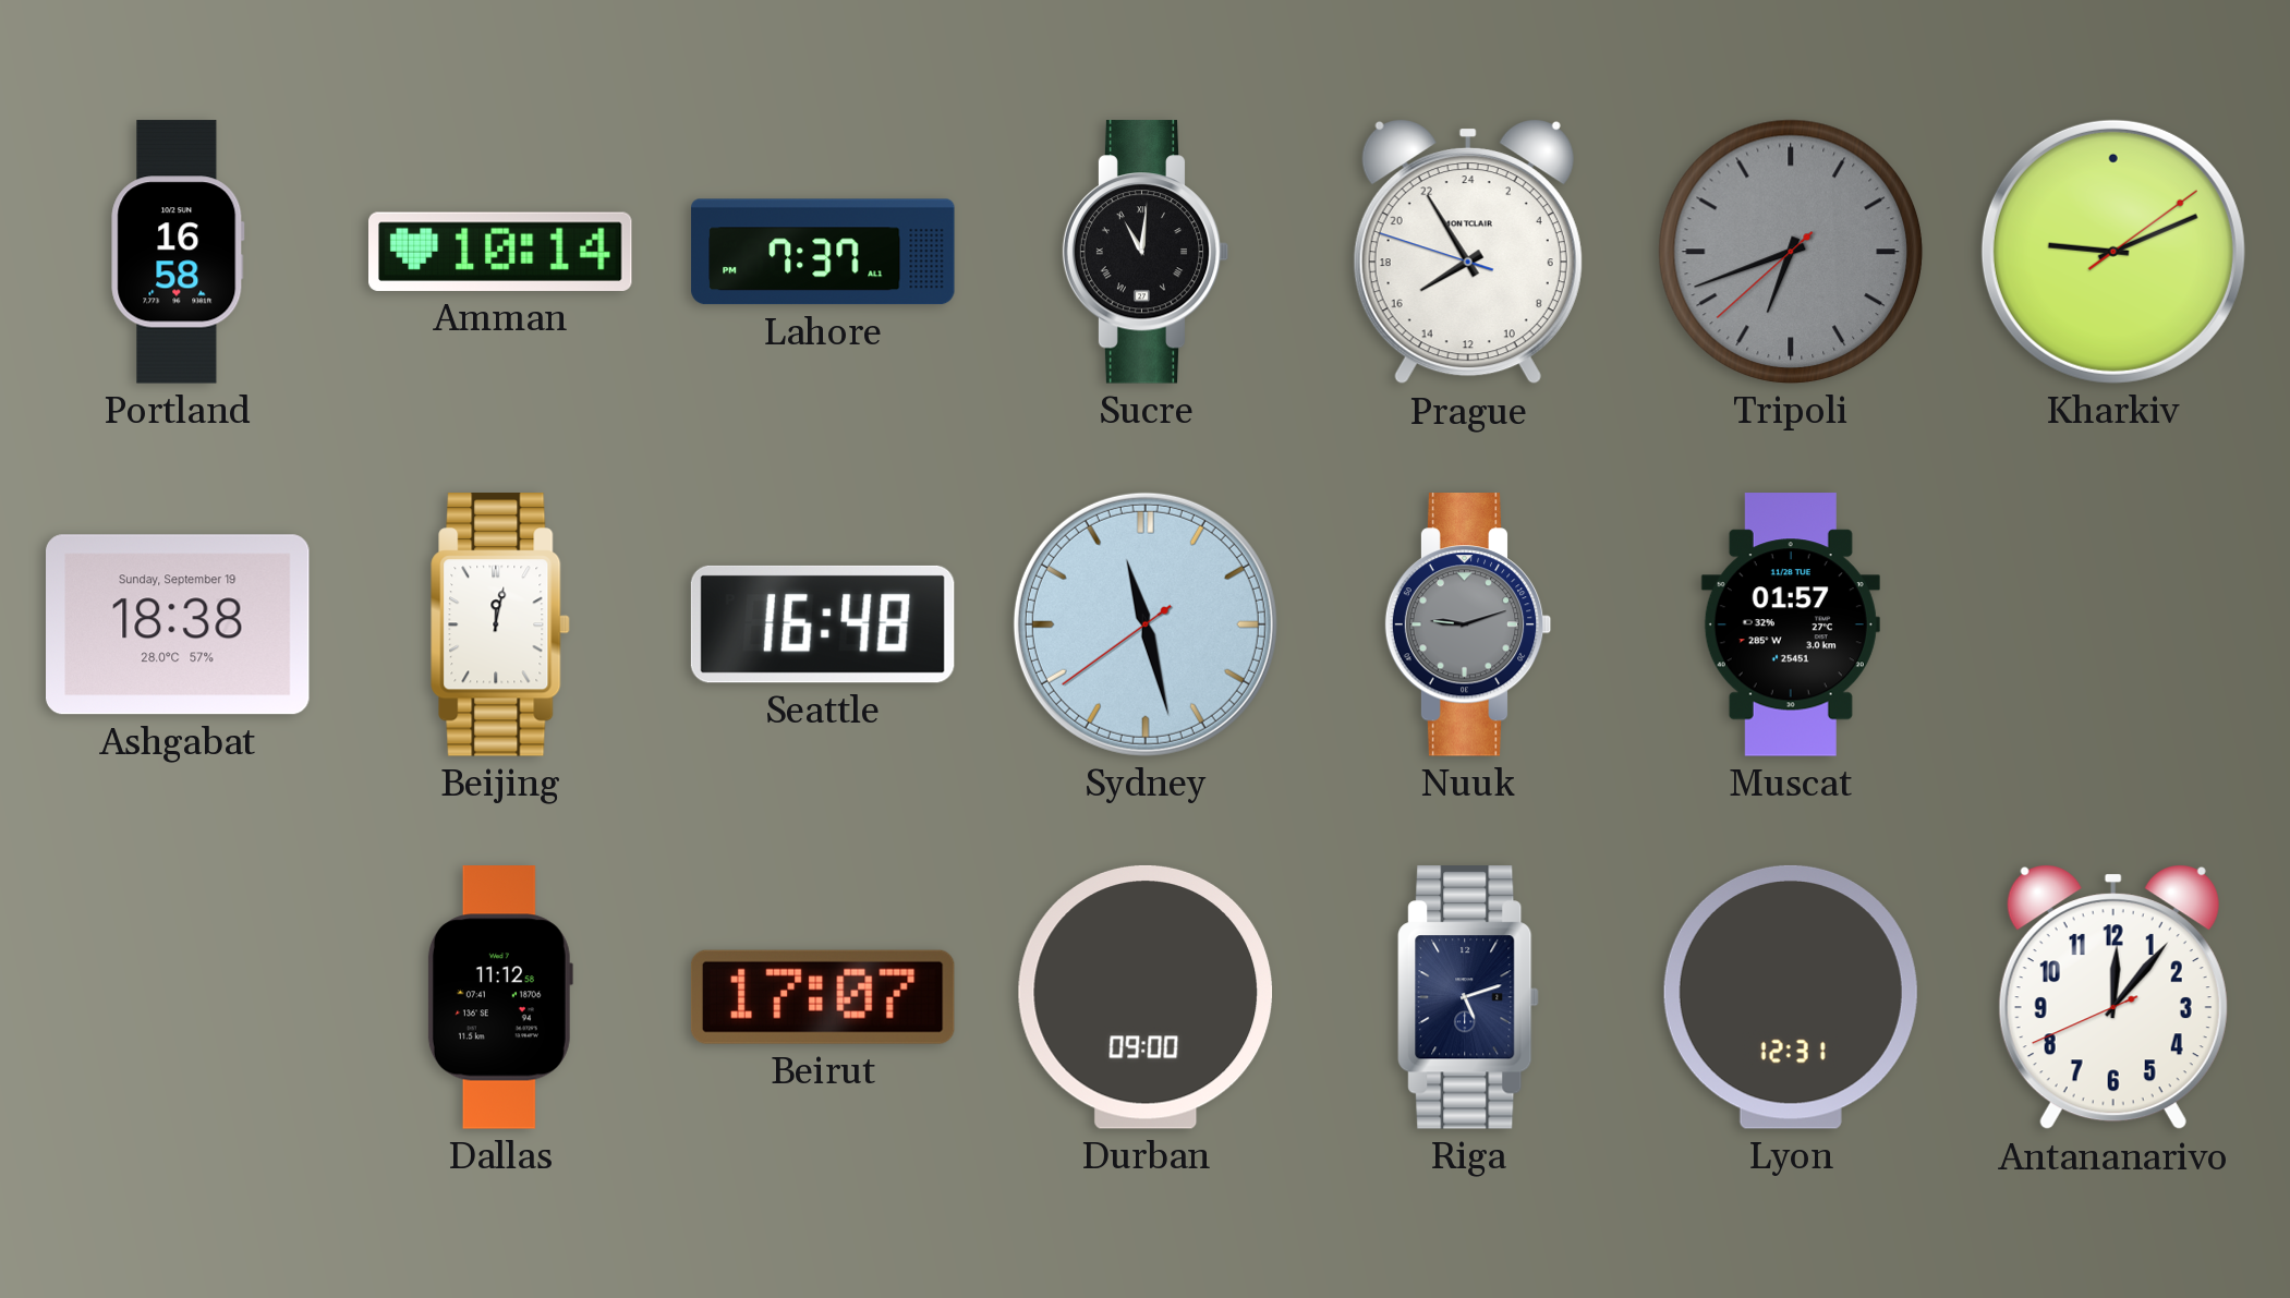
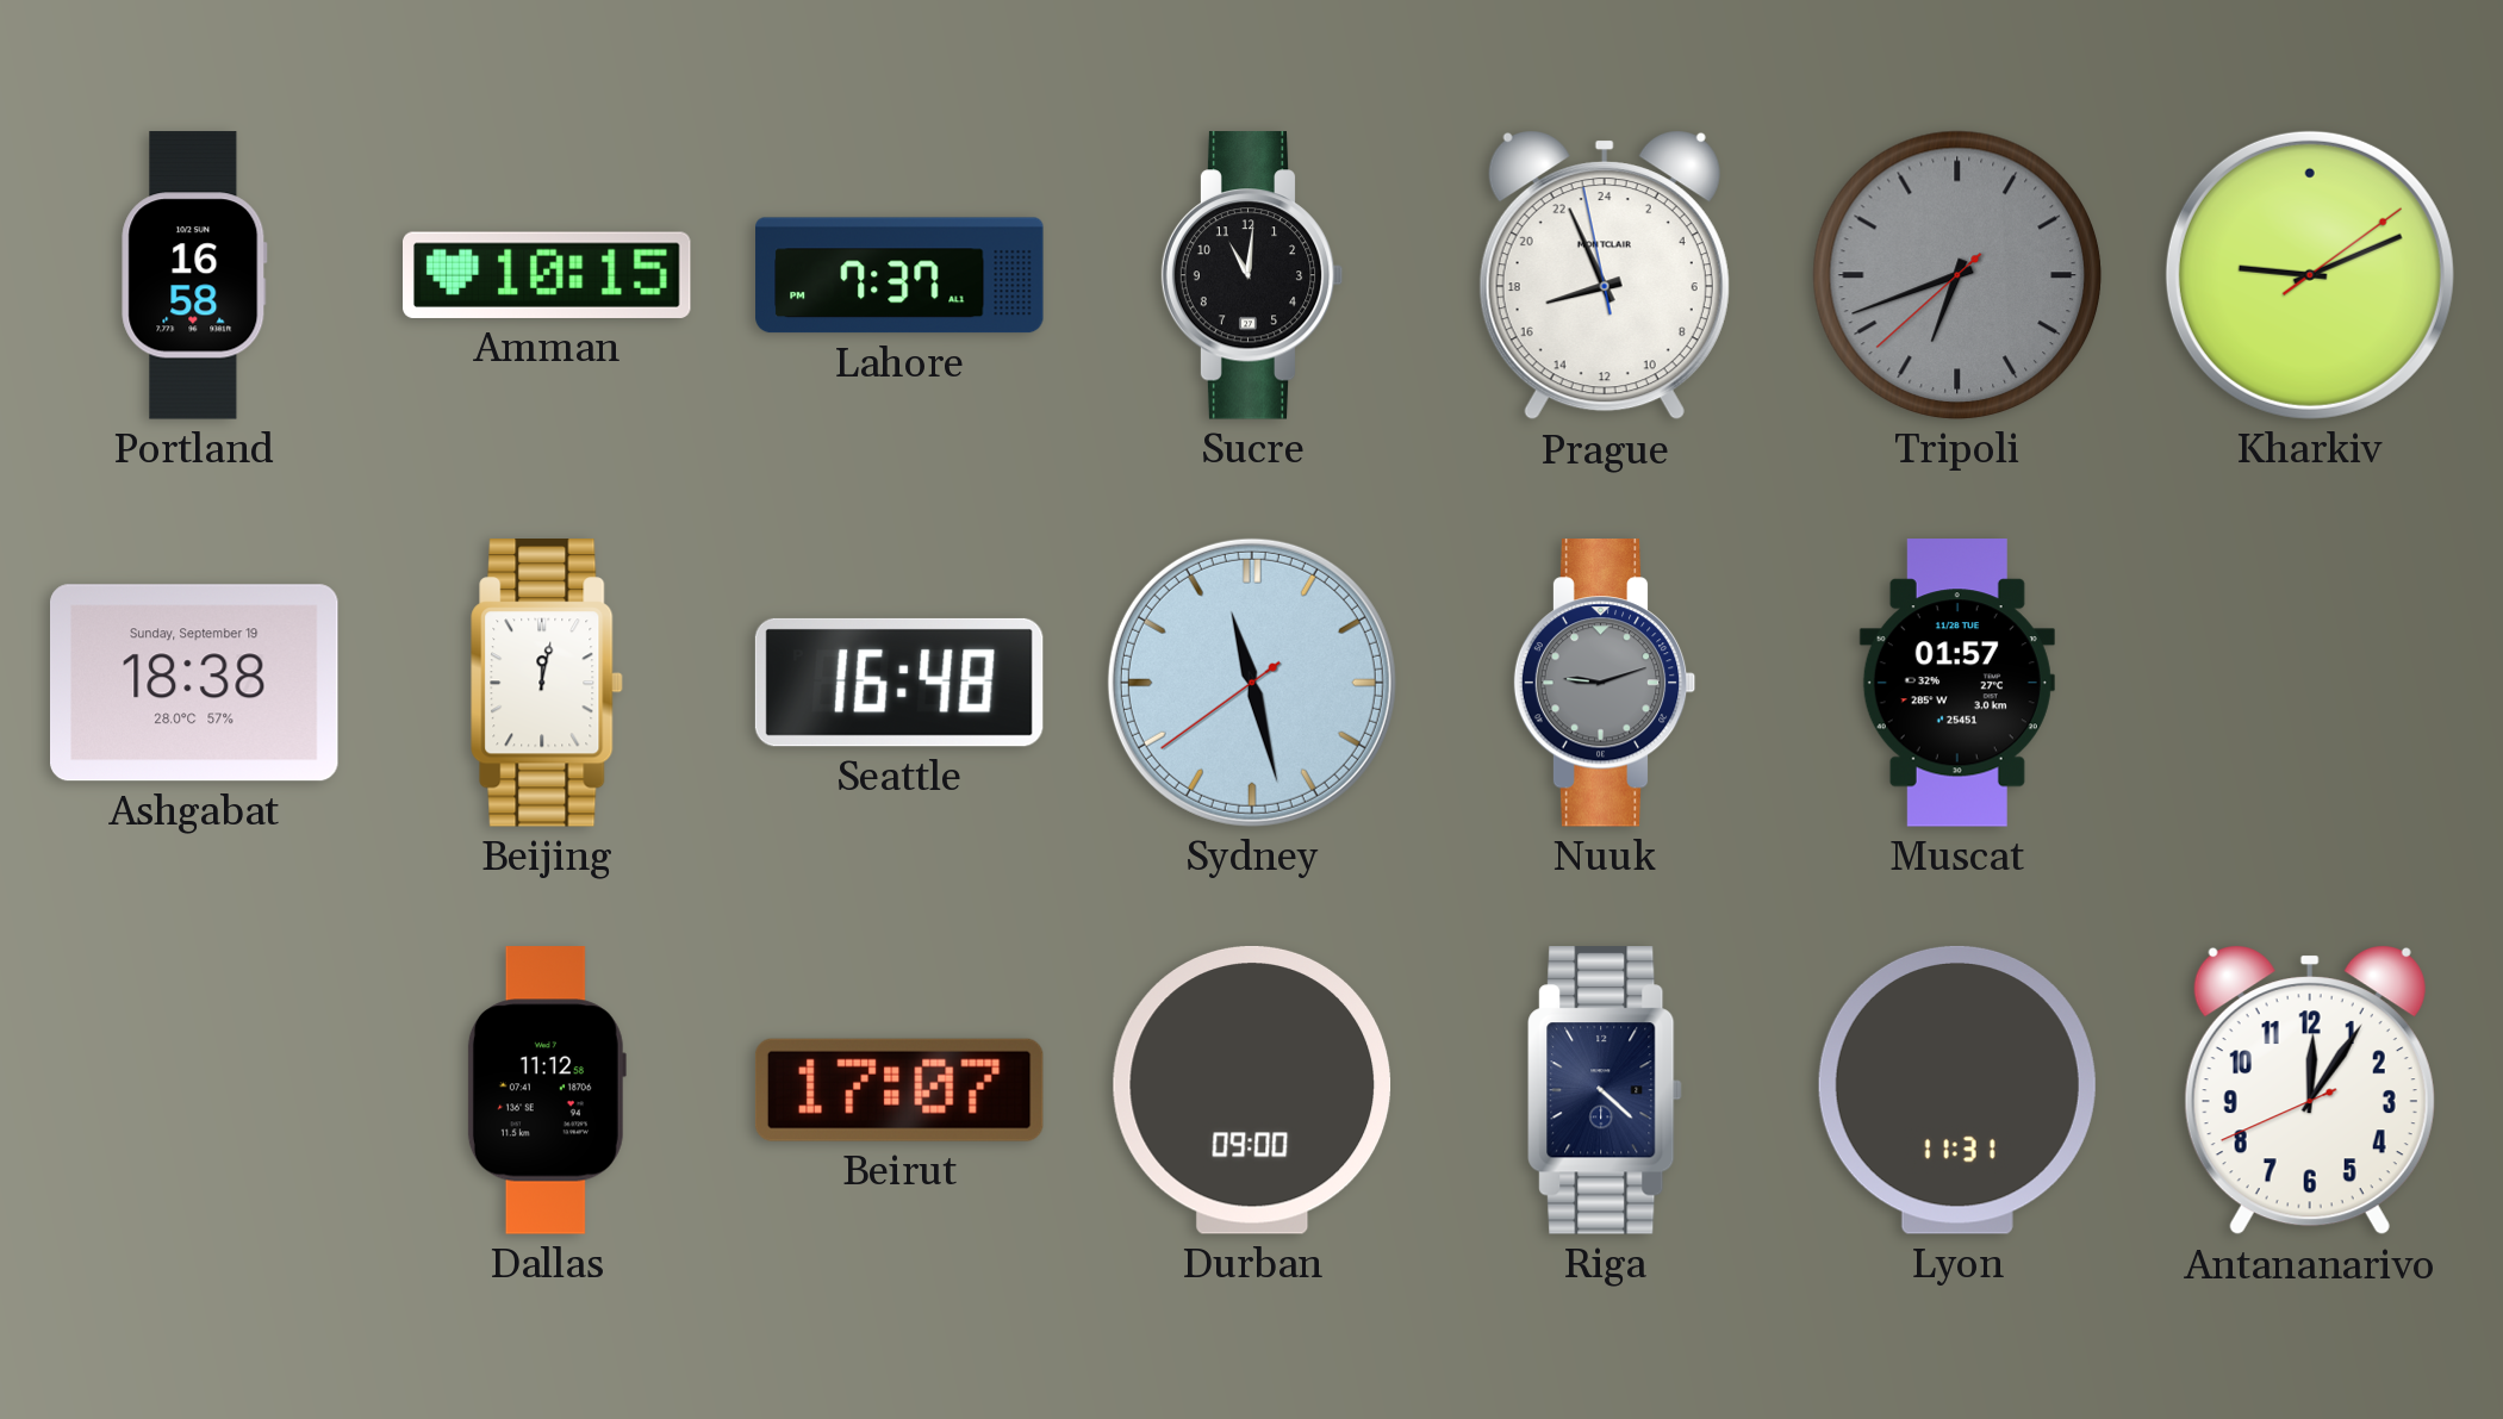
Amman: 10:14 -> 10:15 (548, 275)
Sucre numerals: Roman -> Arabic (1252, 275)
Prague: 15:54 -> 16:55 (1605, 275)
Riga: 5:12 -> 4:22 (1605, 1090)
Lyon: 12:31 -> 11:31 (1957, 1090)
Antananarivo: 12:06 -> 12:05 (2310, 1090)
